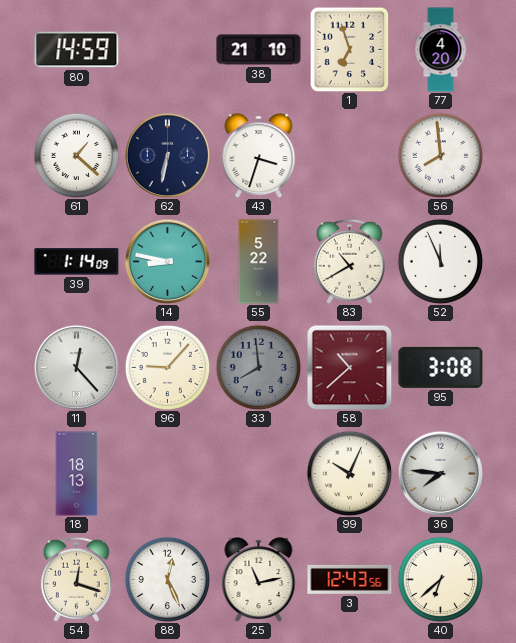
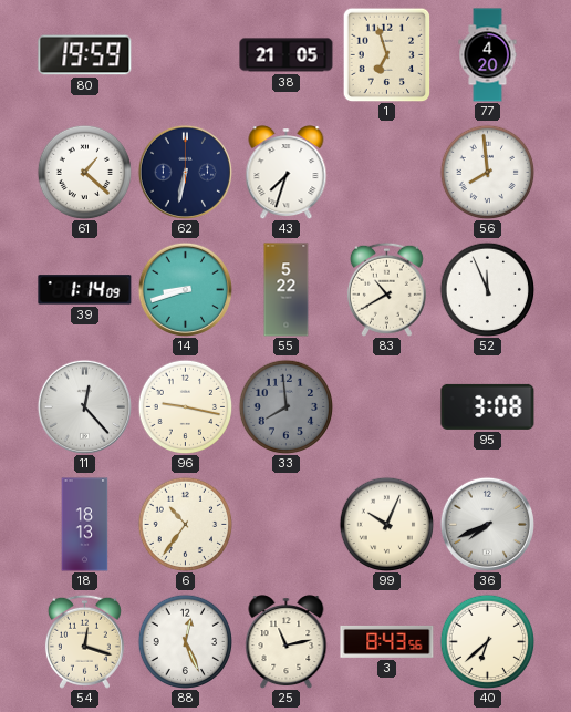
80: 14:59 -> 19:59 (85, 55)
38: 21:10 -> 21:05 (287, 55)
43: 3:33 -> 7:33 (287, 173)
14: 8:47 -> 8:42 (185, 289)
96: 9:07 -> 9:17 (185, 406)
58: 10:38 -> none (349, 367)
6: none -> 10:36 (185, 524)
36: 7:46 -> 7:41 (487, 524)
3: 12:43 -> 8:43 (387, 641)
